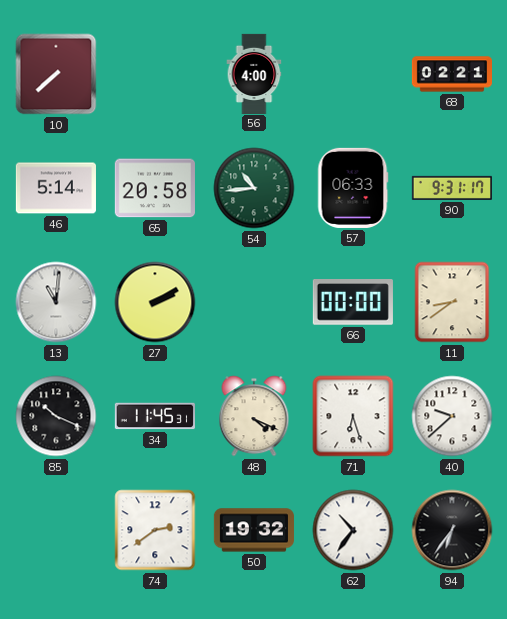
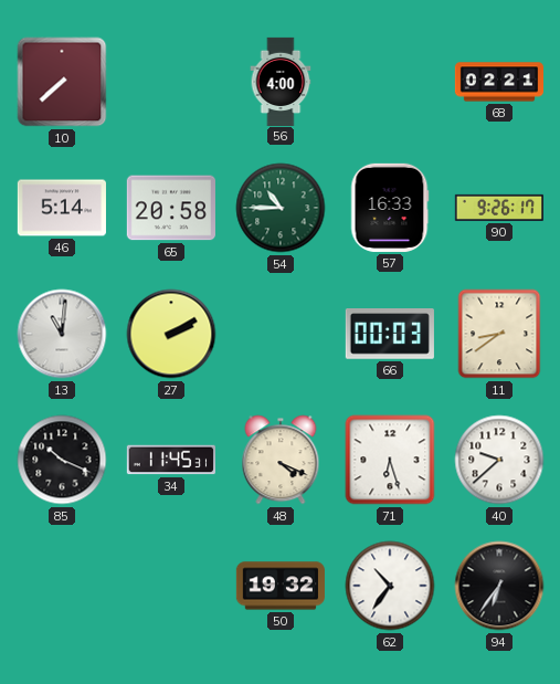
54: 10:44 -> 10:45 (281, 208)
57: 06:33 -> 16:33 (390, 208)
90: 9:31 -> 9:26 (498, 208)
66: 00:00 -> 00:03 (390, 334)
74: 2:39 -> none (155, 530)
